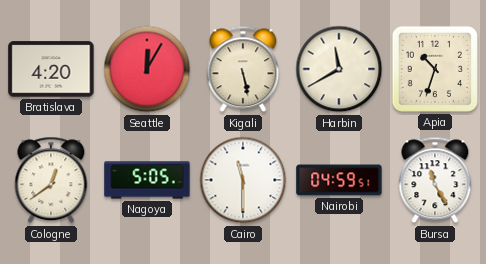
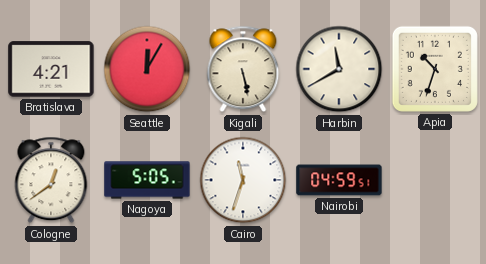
Bratislava: 4:20 -> 4:21 (51, 69)
Cairo: 11:30 -> 11:33 (243, 180)
Bursa: 11:25 -> none (435, 180)
